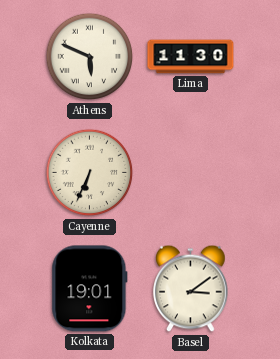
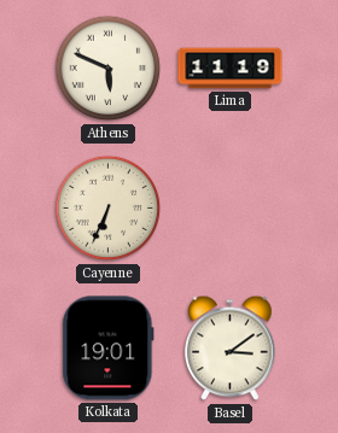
Lima: 11:30 -> 11:19 (231, 69)
